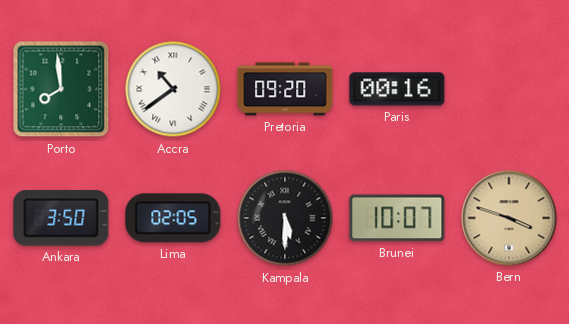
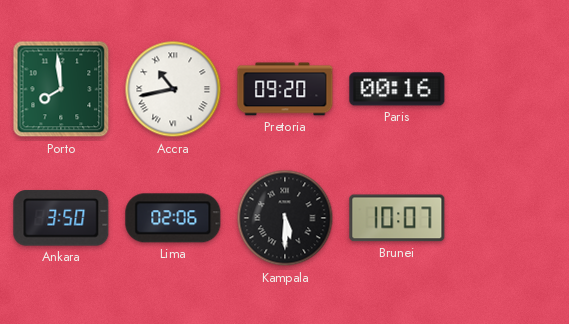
Accra: 10:39 -> 10:43 (173, 89)
Lima: 02:05 -> 02:06 (173, 218)
Bern: 3:48 -> none (509, 218)
